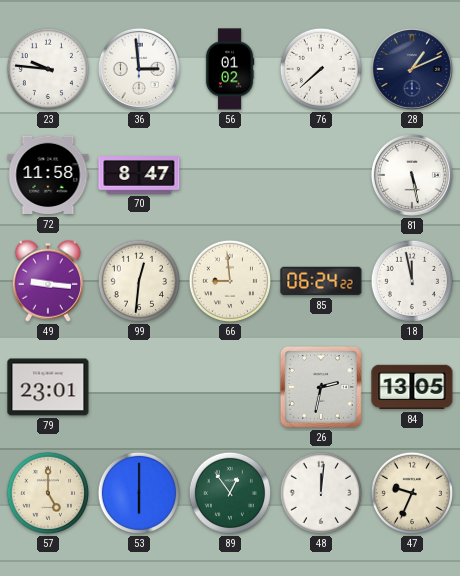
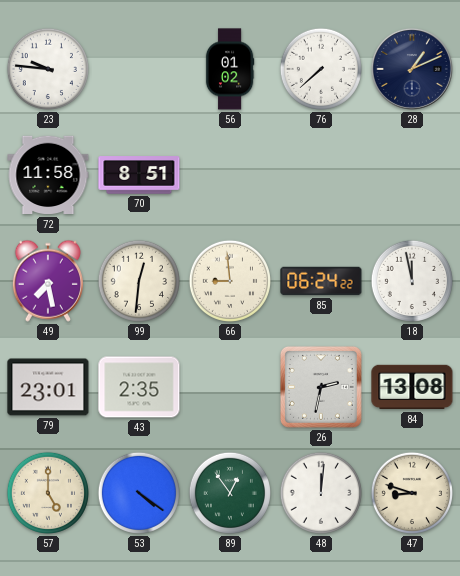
36: 2:59 -> none (139, 69)
70: 8:47 -> 8:51 (139, 175)
81: 5:28 -> none (412, 175)
49: 9:16 -> 7:28 (48, 281)
43: none -> 2:35 (139, 387)
84: 13:05 -> 13:08 (412, 387)
53: 6:00 -> 4:21 (139, 493)
47: 9:34 -> 8:48 (412, 493)
